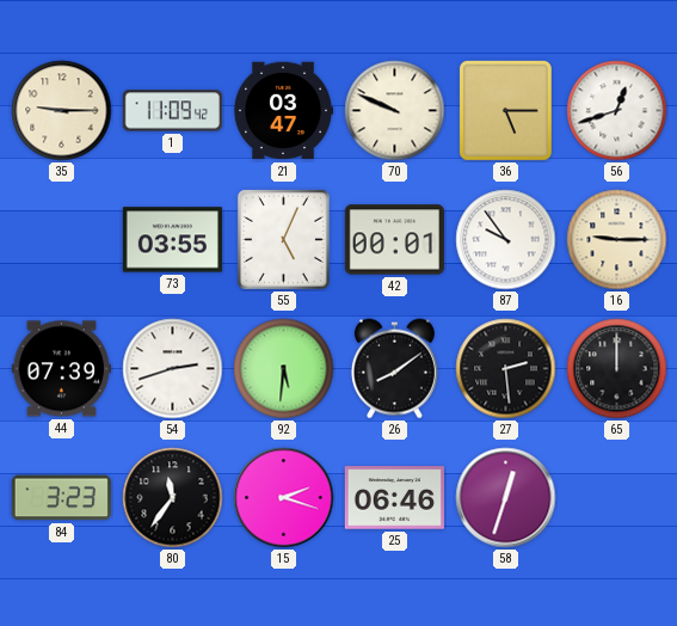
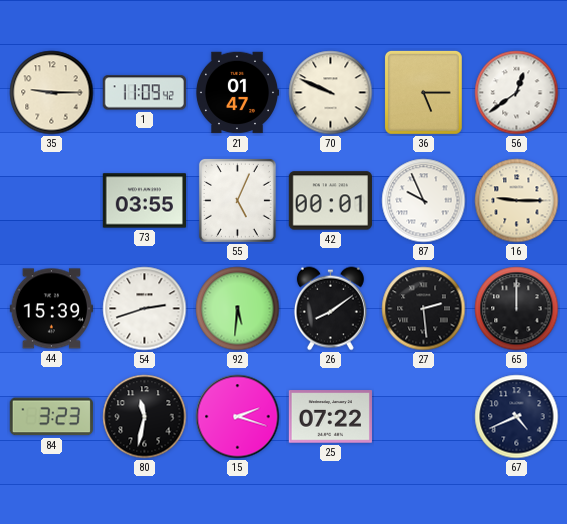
21: 03:47 -> 01:47 (236, 93)
56: 12:42 -> 12:39 (517, 93)
87: 9:54 -> 9:56 (424, 201)
44: 07:39 -> 15:39 (51, 309)
80: 11:36 -> 11:32 (145, 417)
25: 06:46 -> 07:22 (330, 417)
58: 12:33 -> none (506, 498)
67: none -> 4:41 (517, 417)
